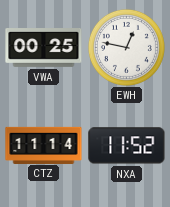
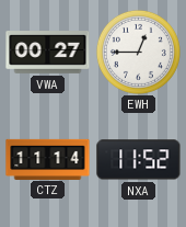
VWA: 00:25 -> 00:27 (48, 53)
EWH: 12:47 -> 12:45 (138, 52)
